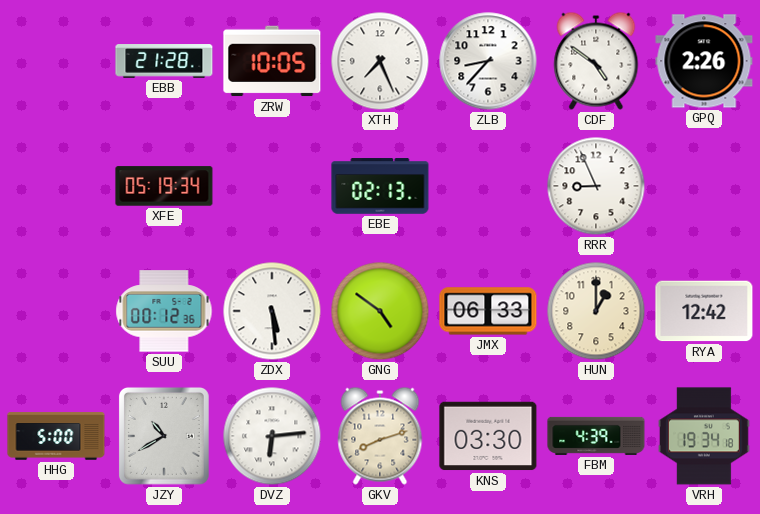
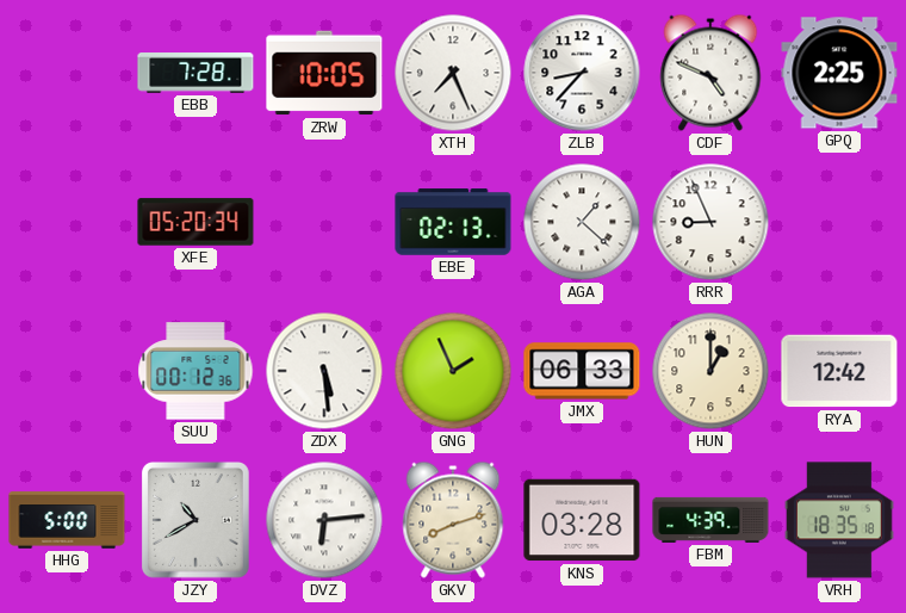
EBB: 21:28 -> 7:28 (196, 73)
CDF: 4:51 -> 4:49 (710, 73)
GPQ: 2:26 -> 2:25 (839, 73)
XFE: 05:19 -> 05:20 (196, 222)
AGA: none -> 1:22 (582, 222)
GNG: 4:51 -> 1:56 (453, 371)
KNS: 03:30 -> 03:28 (582, 520)
VRH: 19:34 -> 18:35 (839, 520)
